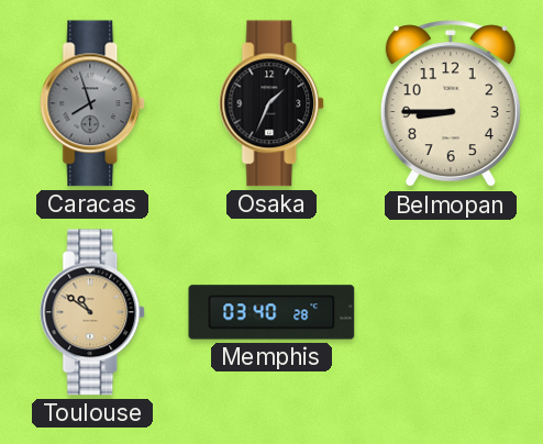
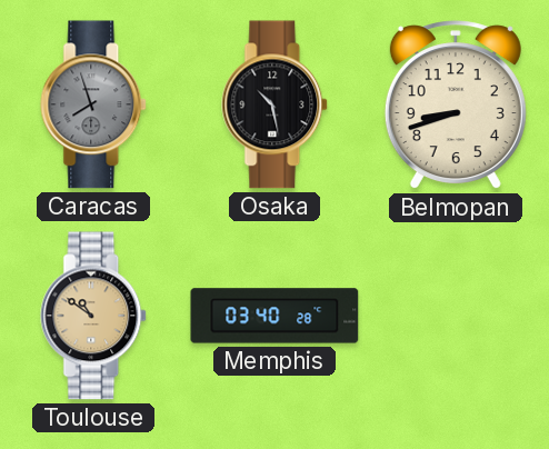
Osaka: 1:34 -> 10:28 (276, 104)
Belmopan: 8:45 -> 8:42 (456, 106)
